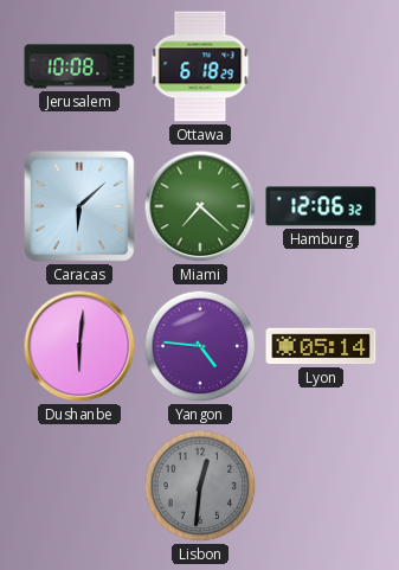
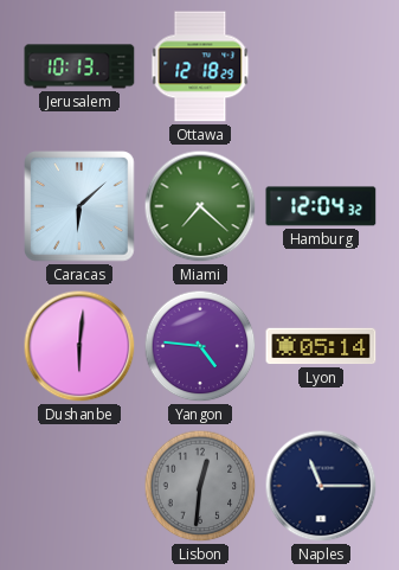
Jerusalem: 10:08 -> 10:13 (79, 66)
Ottawa: 6:18 -> 12:18 (200, 66)
Hamburg: 12:06 -> 12:04 (321, 206)
Naples: none -> 11:15 (321, 486)
